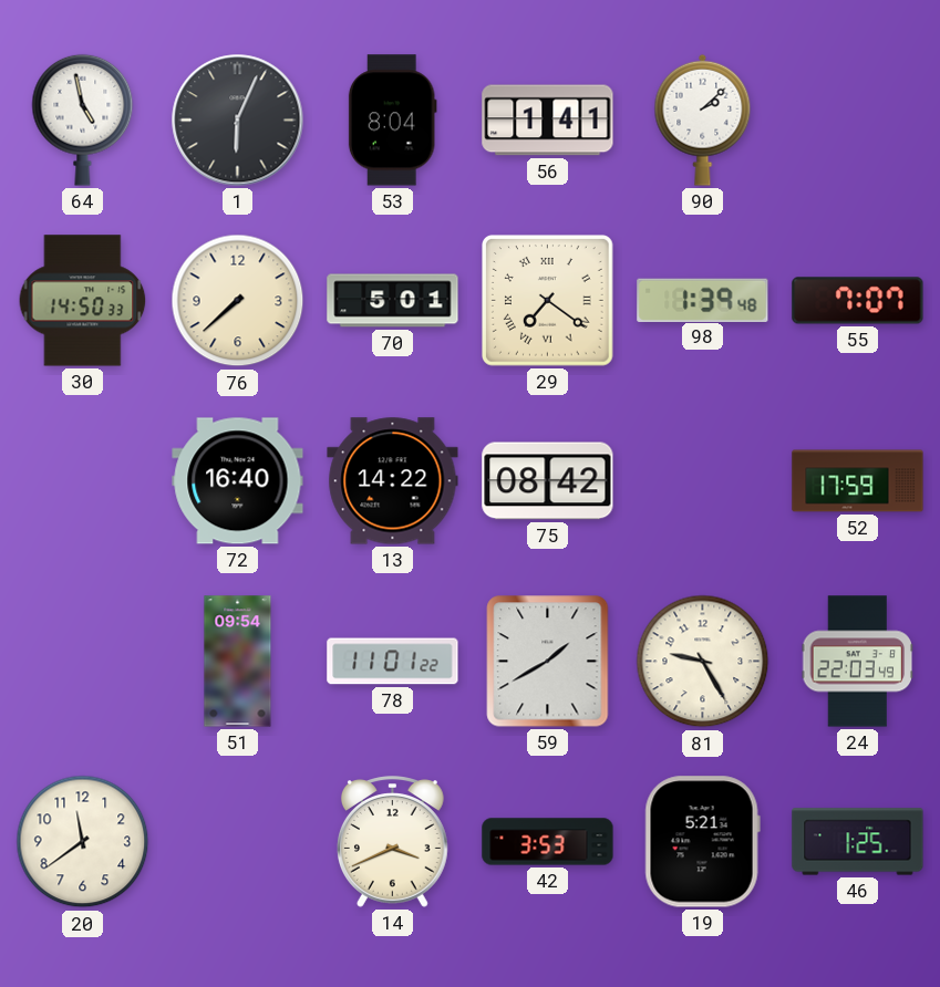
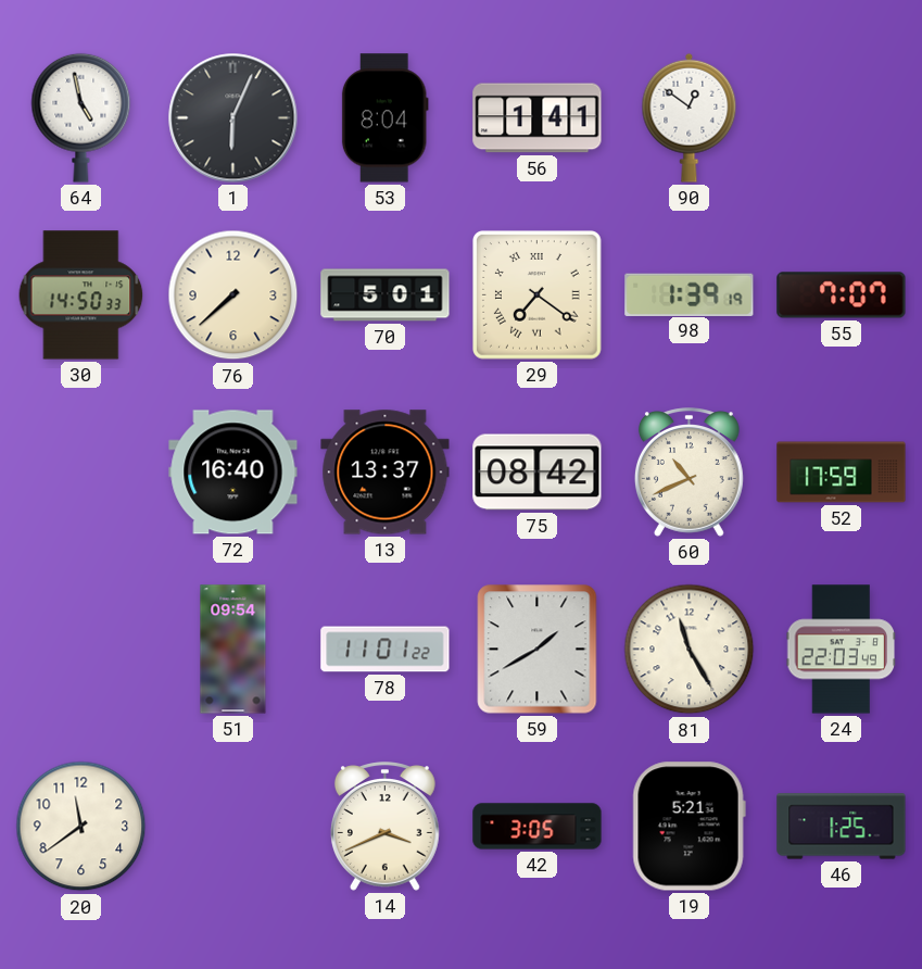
90: 2:08 -> 12:51 (690, 117)
98: 1:39:48 -> 1:39:19 (690, 294)
13: 14:22 -> 13:37 (386, 473)
60: none -> 10:41 (689, 473)
81: 9:25 -> 11:25 (690, 650)
42: 3:53 -> 3:05 (538, 827)
